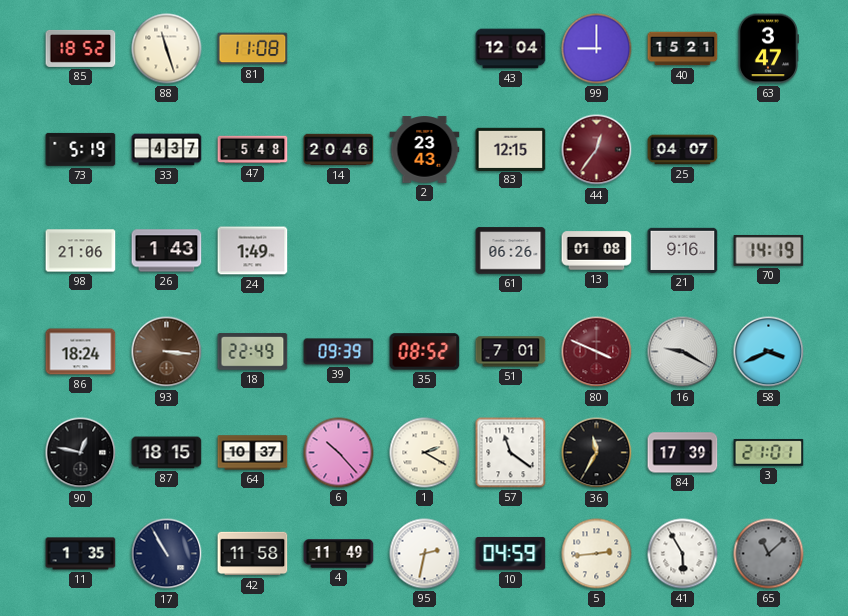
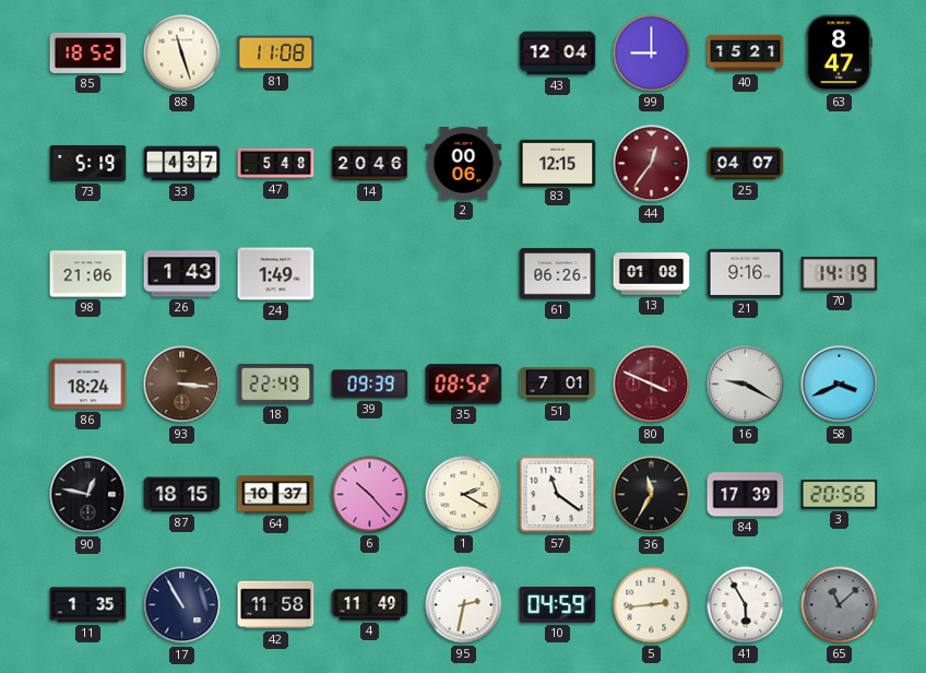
63: 3:47 -> 8:47 (839, 54)
2: 23:43 -> 00:06 (464, 164)
3: 21:01 -> 20:56 (840, 495)
